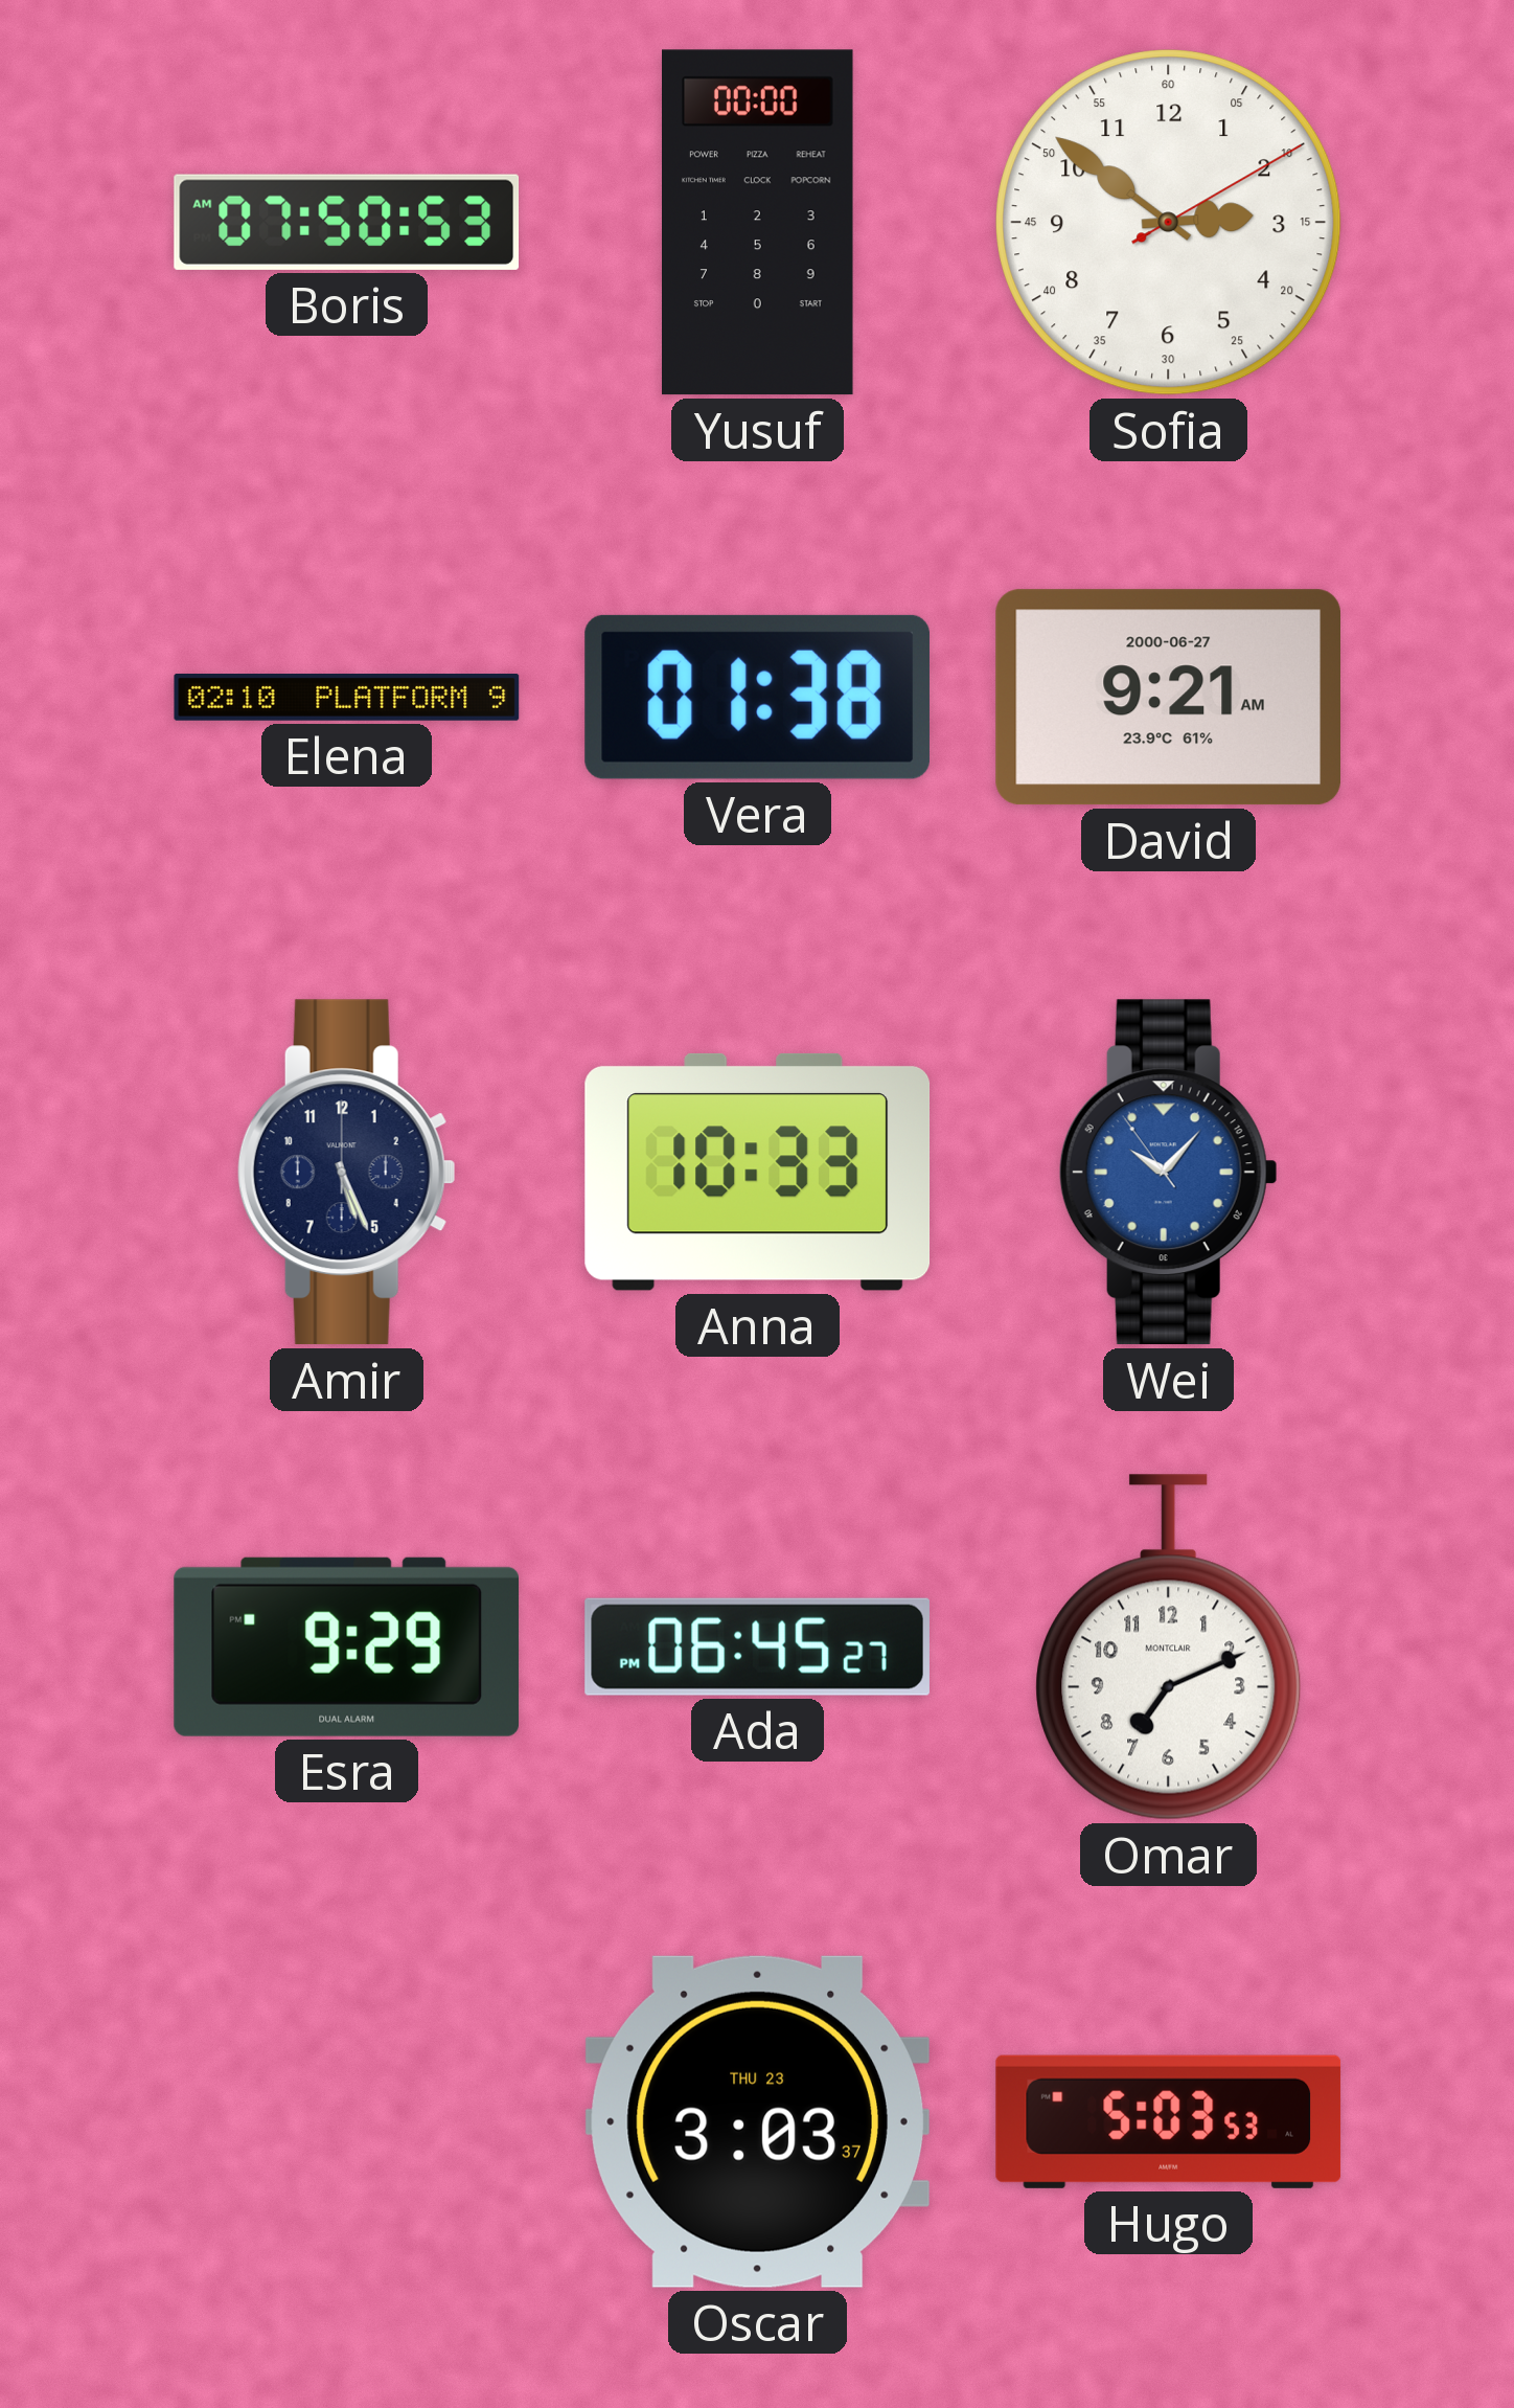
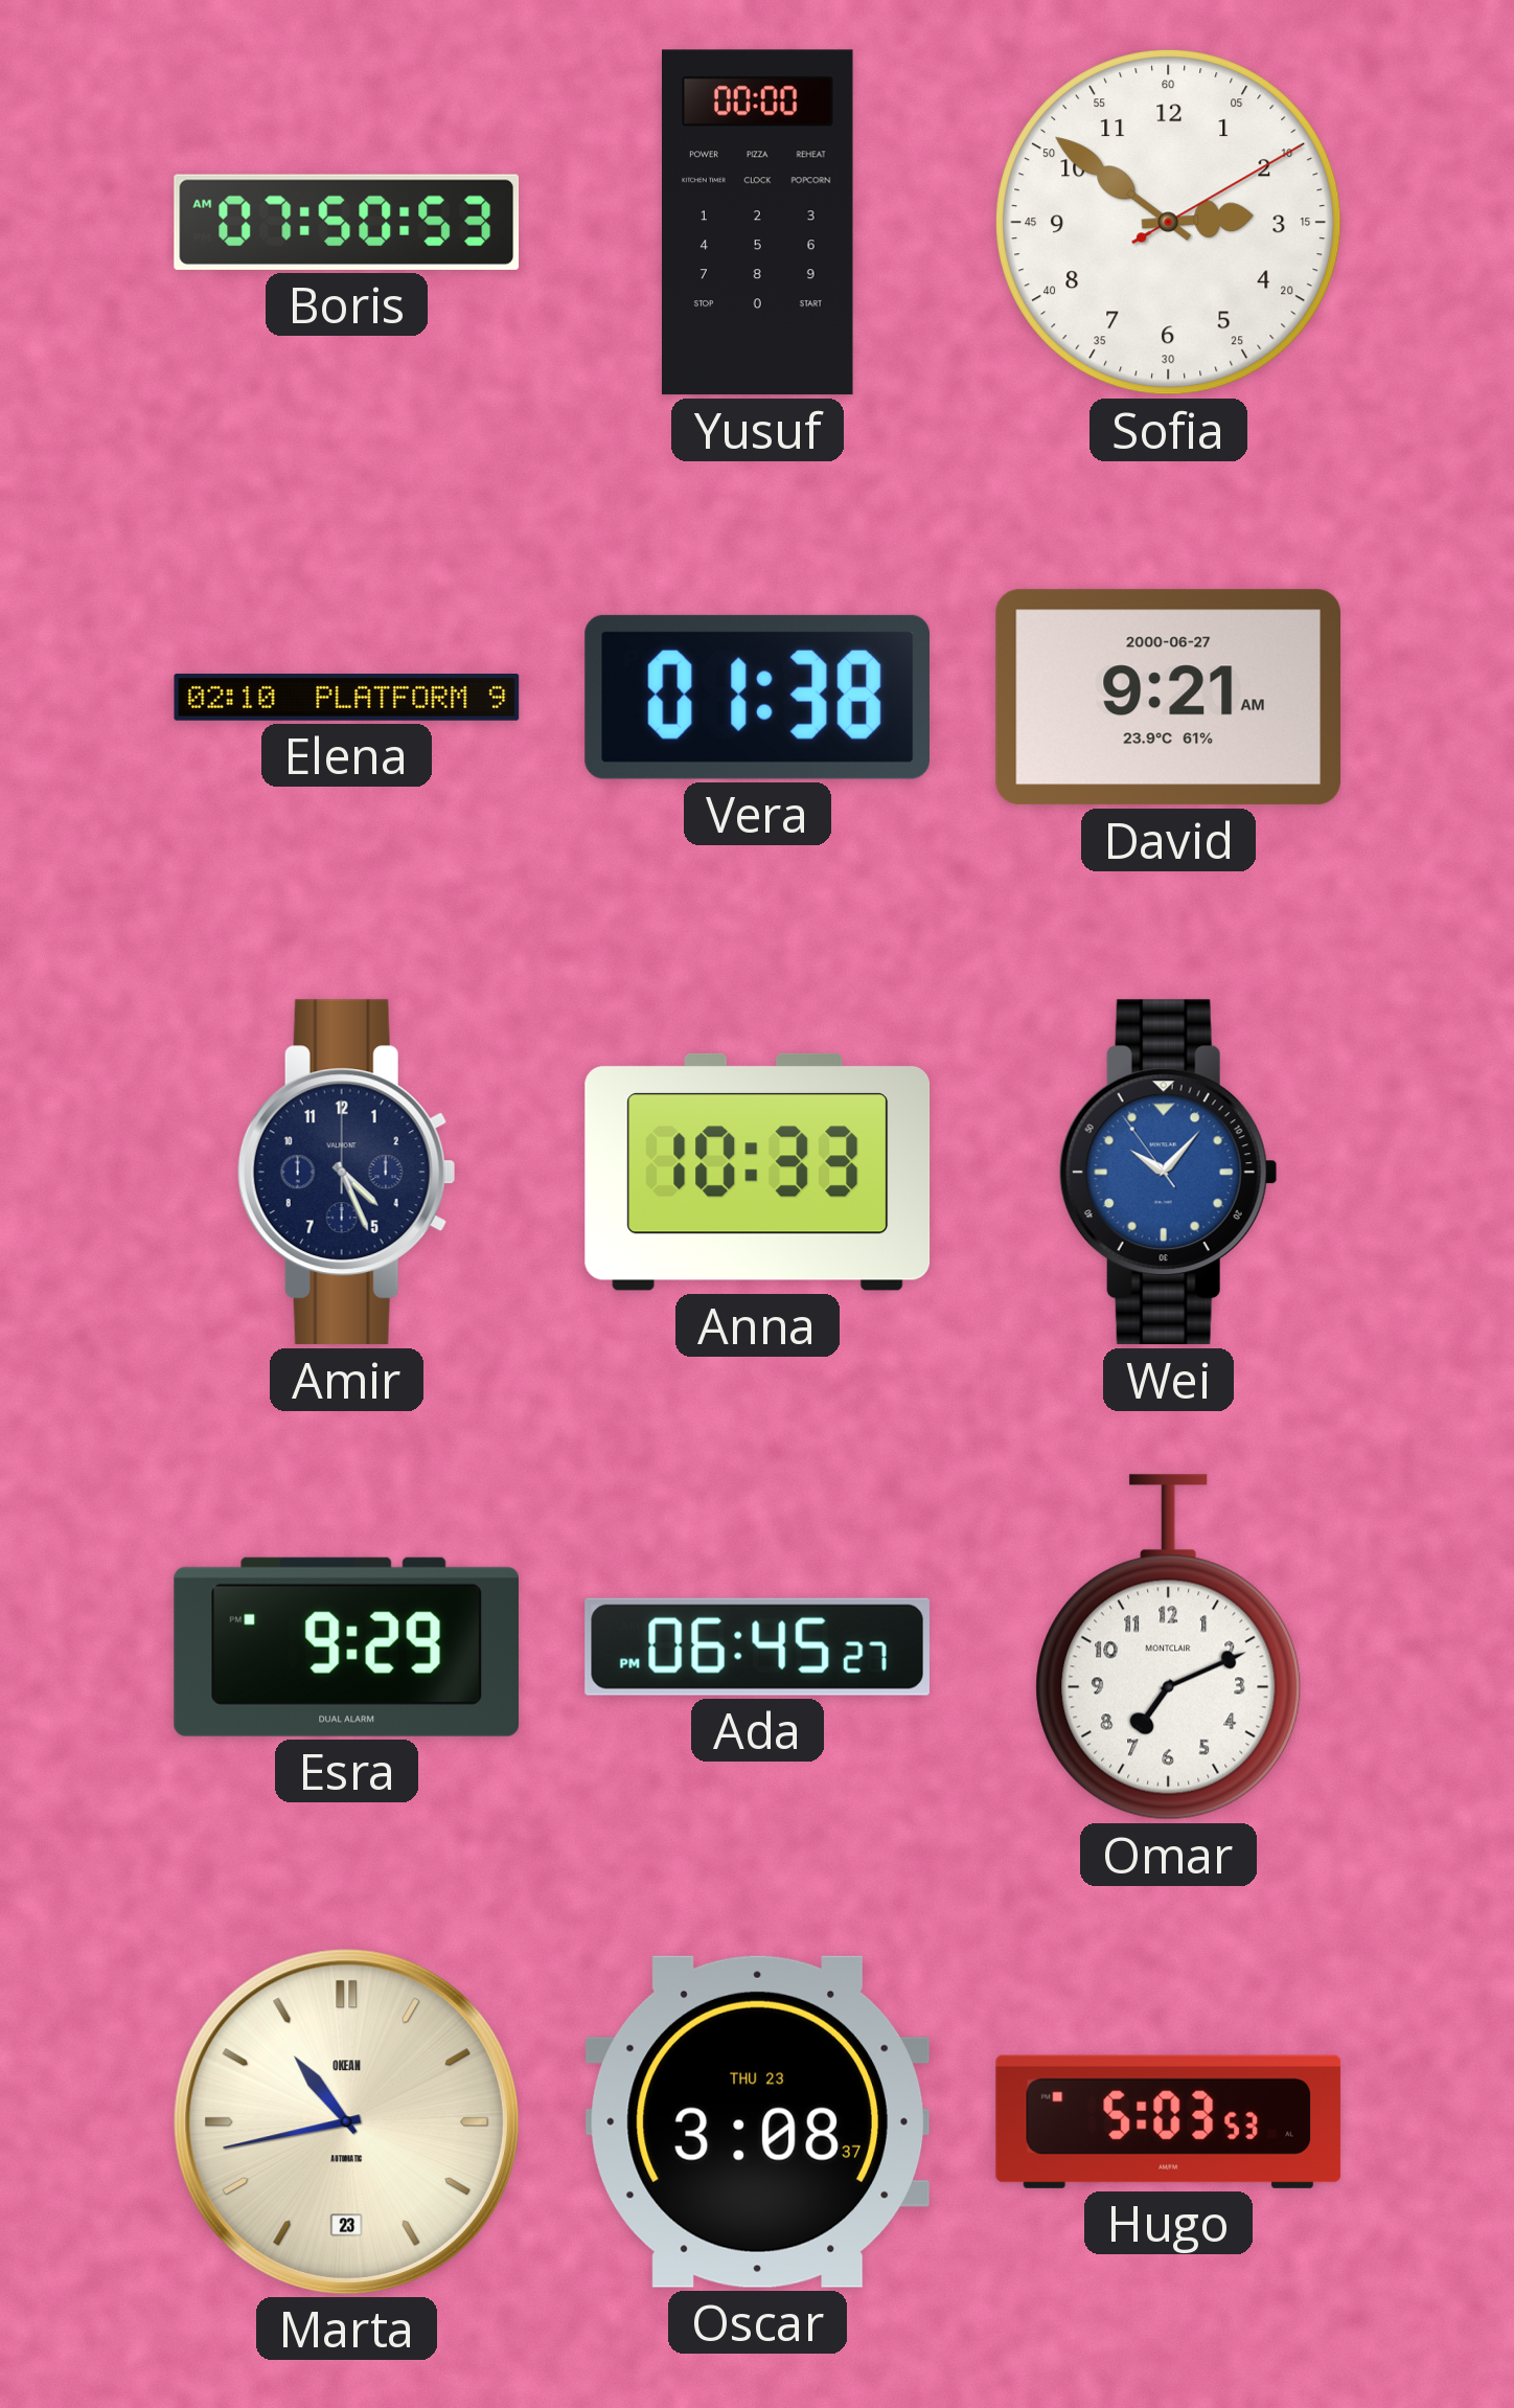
Amir: 5:26 -> 4:26 (346, 1173)
Marta: none -> 10:43 (346, 2121)
Oscar: 3:03 -> 3:08 (757, 2121)
